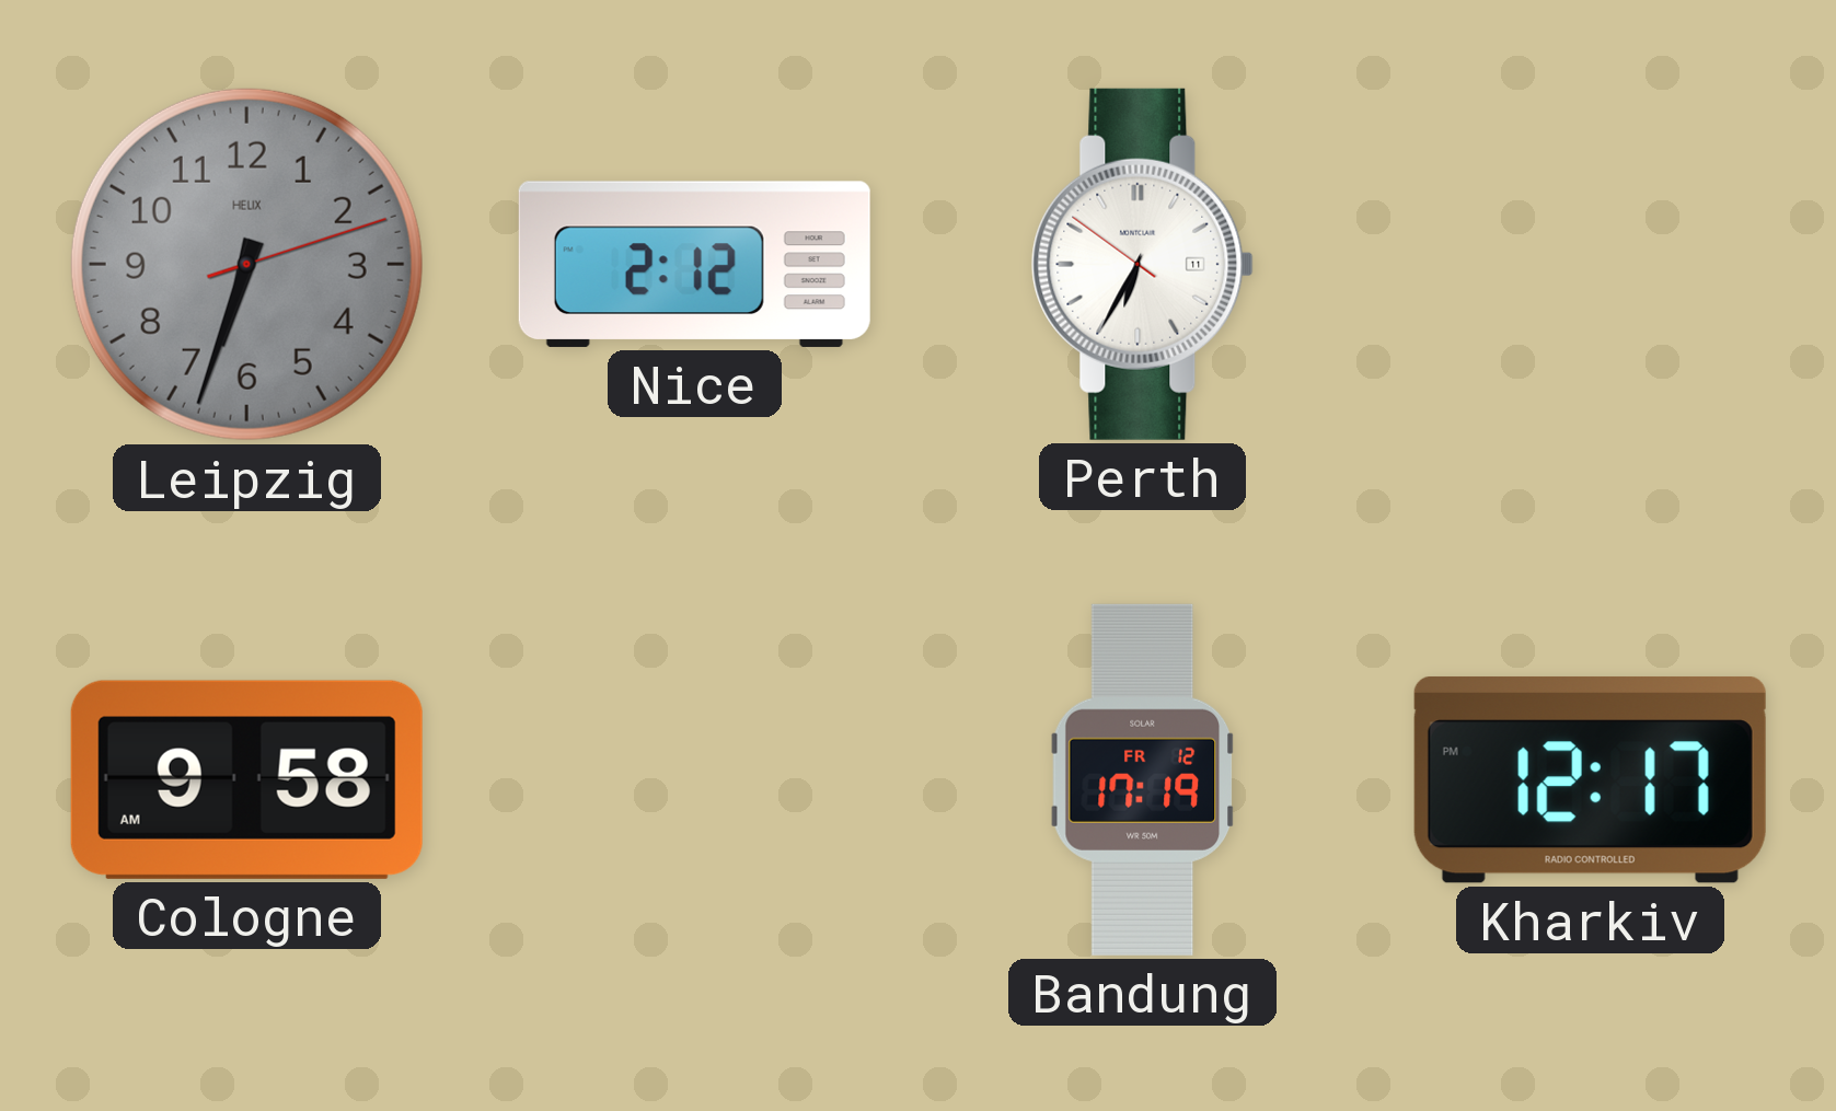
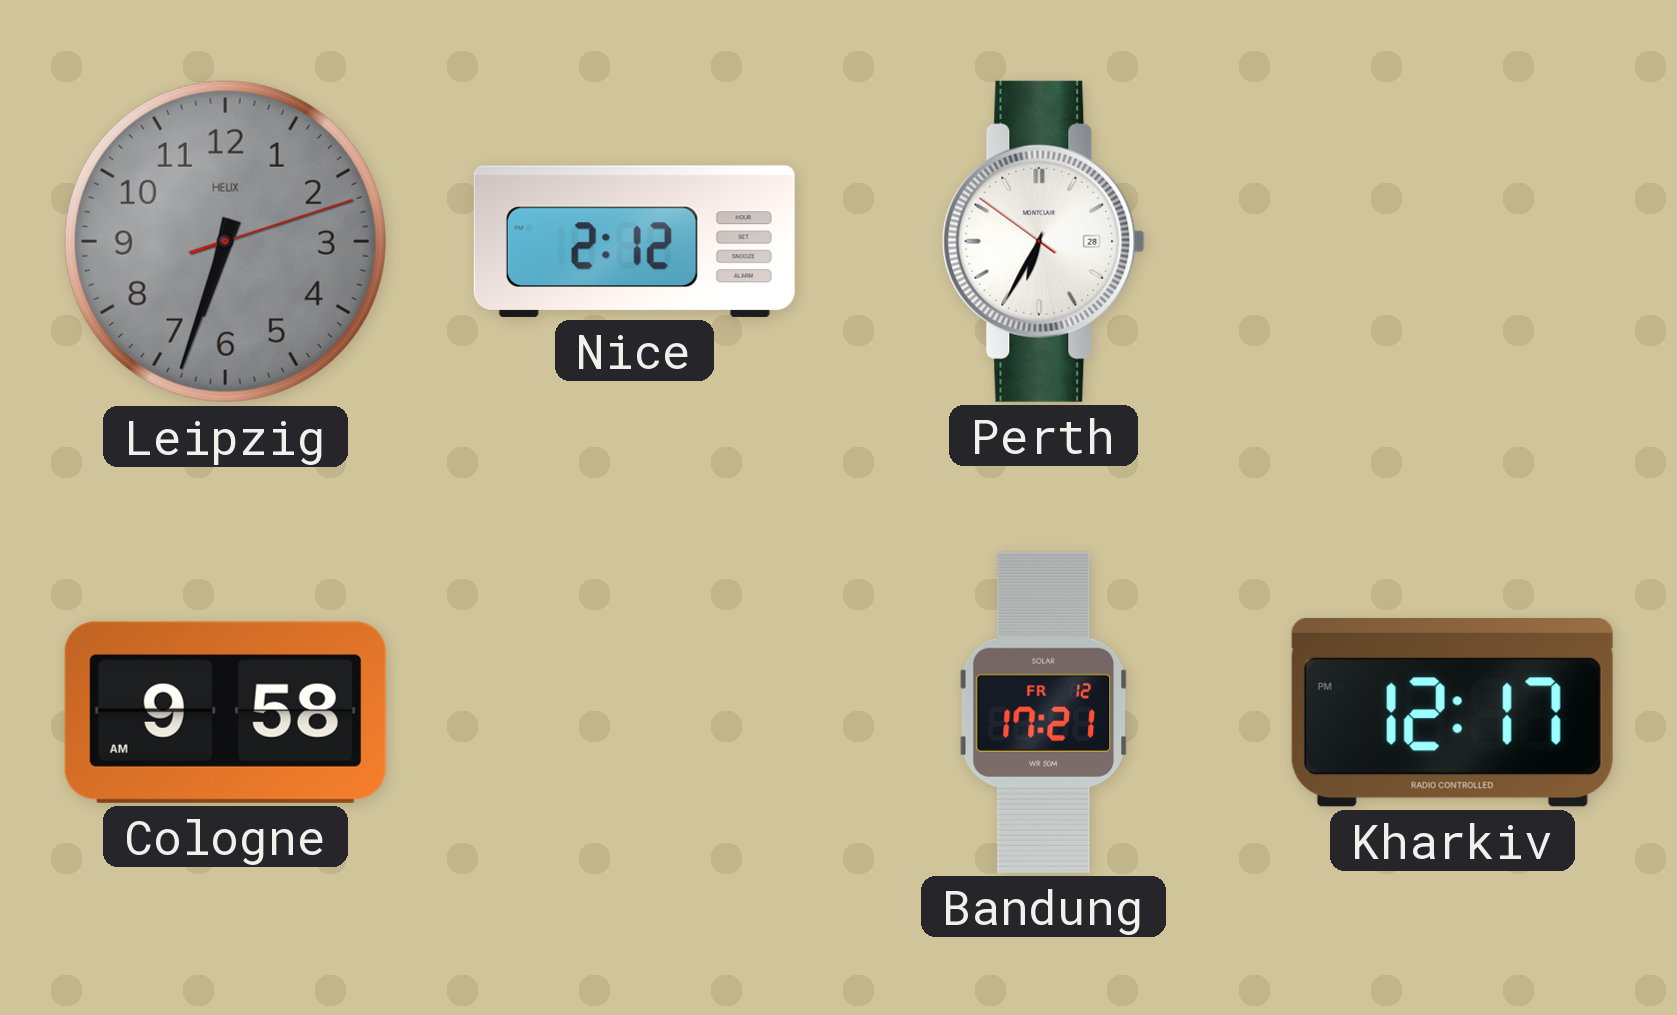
Perth date: 11 -> 28 (1043, 241)
Bandung: 17:19 -> 17:21 (1043, 712)
